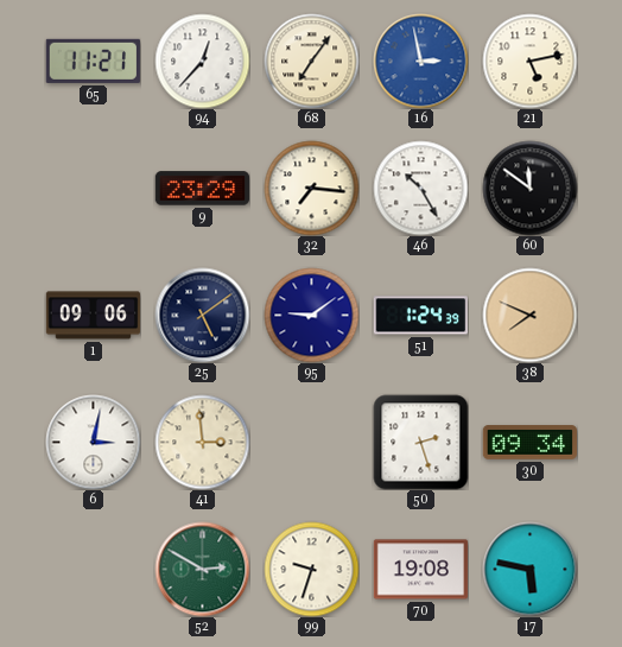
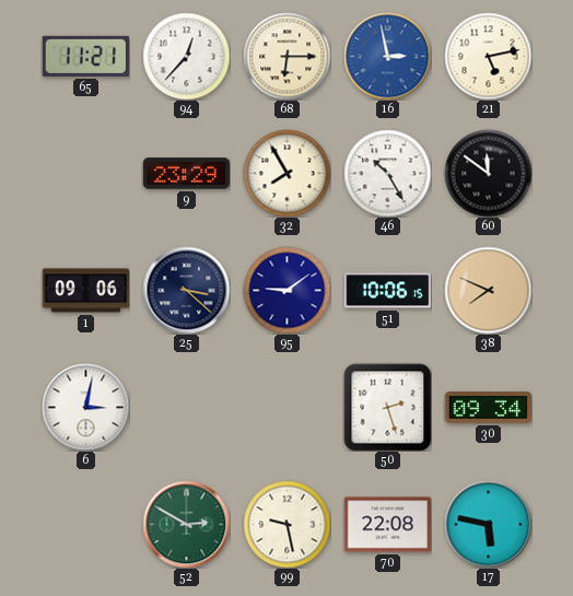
68: 7:06 -> 6:15 (286, 56)
32: 7:16 -> 7:55 (286, 173)
25: 5:09 -> 3:22 (186, 290)
51: 1:24 -> 10:06 (387, 291)
41: 2:59 -> none (202, 442)
99: 9:33 -> 9:28 (286, 524)
70: 19:08 -> 22:08 (387, 525)
